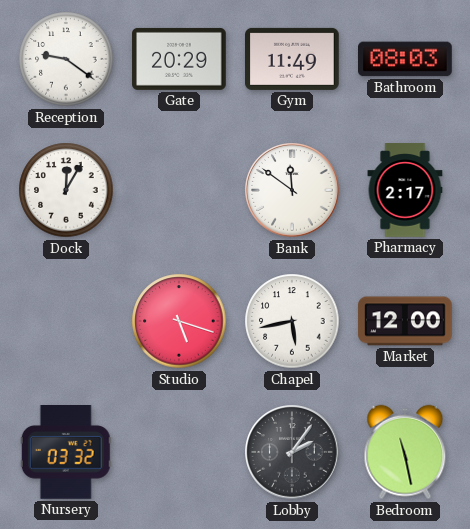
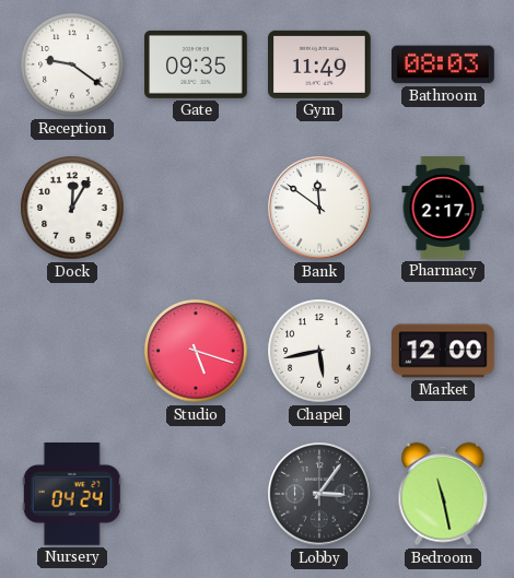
Gate: 20:29 -> 09:35 (196, 64)
Nursery: 03:32 -> 04:24 (72, 495)
Lobby: 2:06 -> 3:06 (319, 494)
